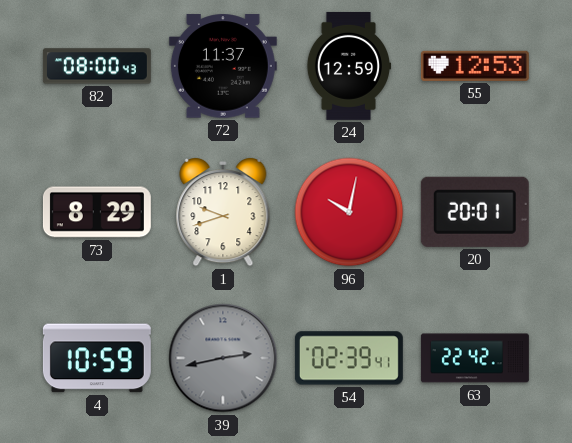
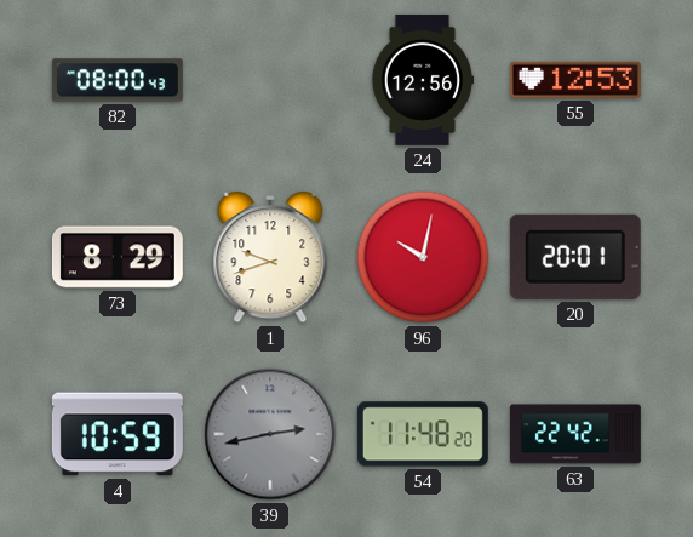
72: 11:37 -> none (223, 66)
24: 12:59 -> 12:56 (423, 80)
54: 02:39 -> 11:48 (423, 434)
